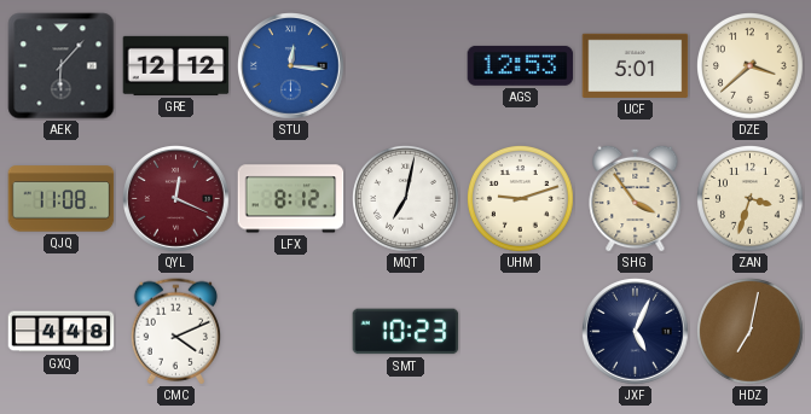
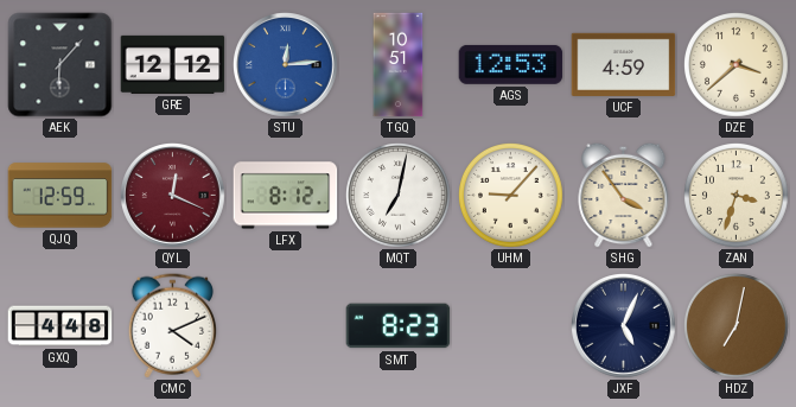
STU: 12:16 -> 12:14 (286, 65)
TGQ: none -> 10:51 (399, 65)
UCF: 5:01 -> 4:59 (624, 64)
QJQ: 11:08 -> 12:59 (61, 196)
UHM: 9:12 -> 9:07 (511, 196)
SMT: 10:23 -> 8:23 (399, 326)
